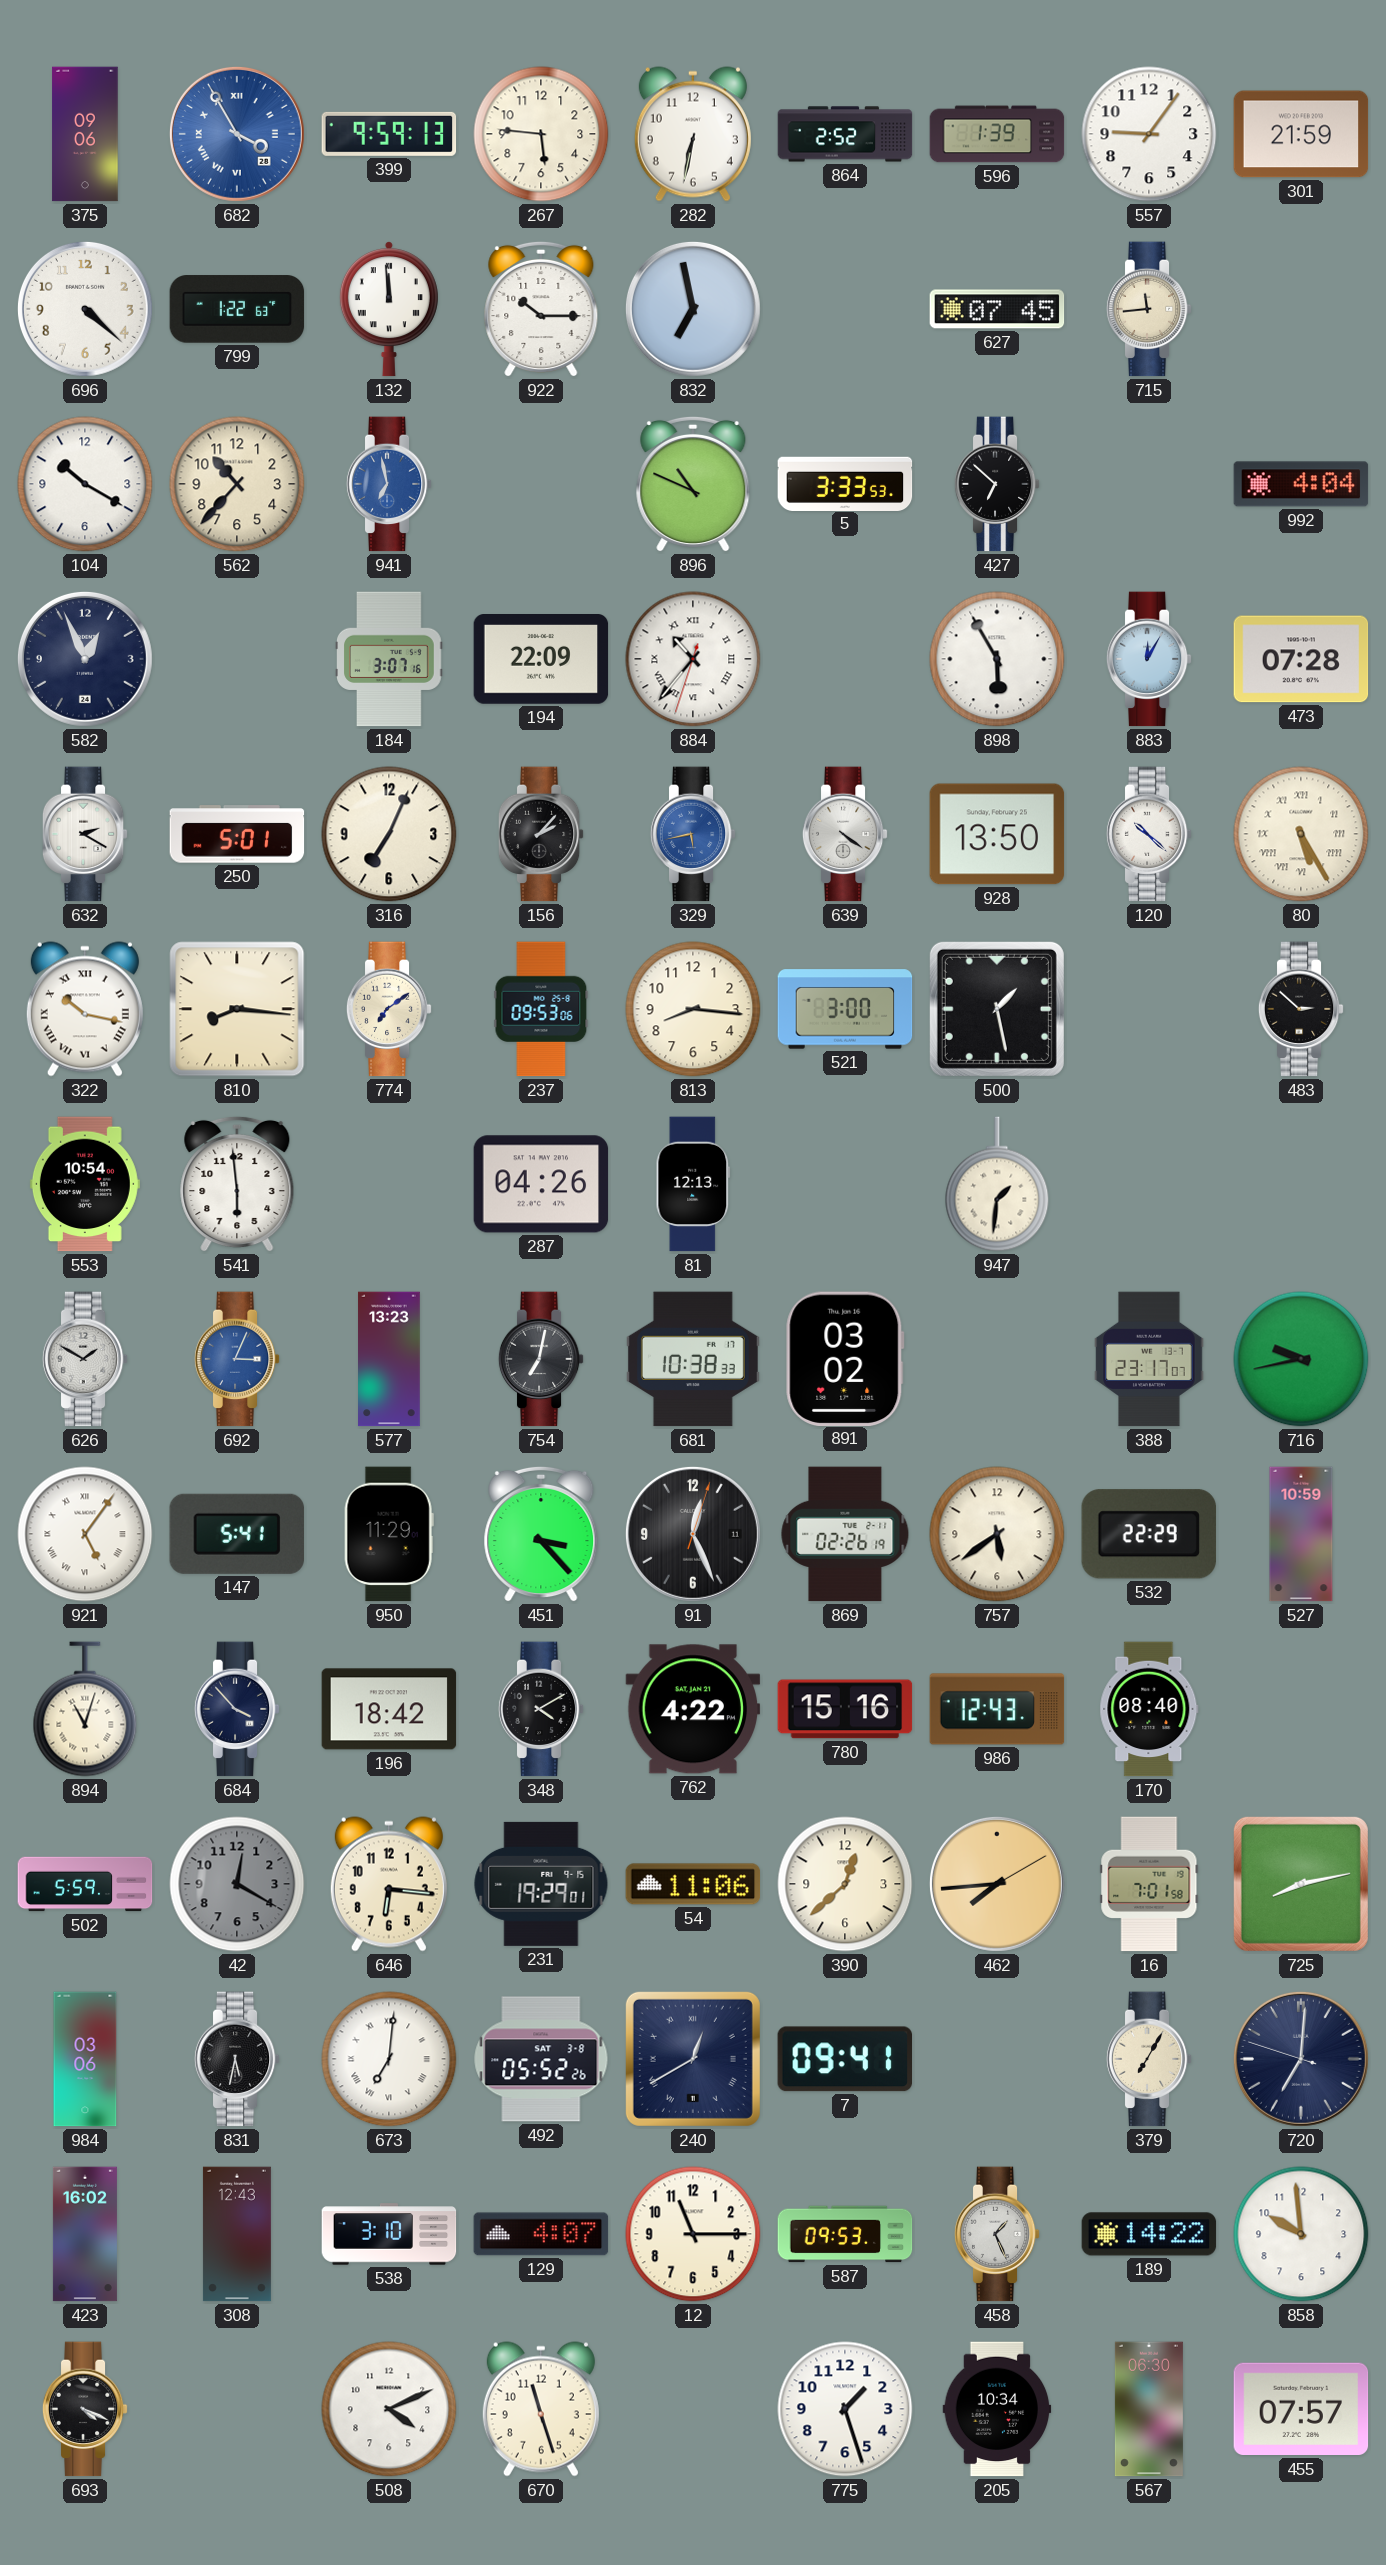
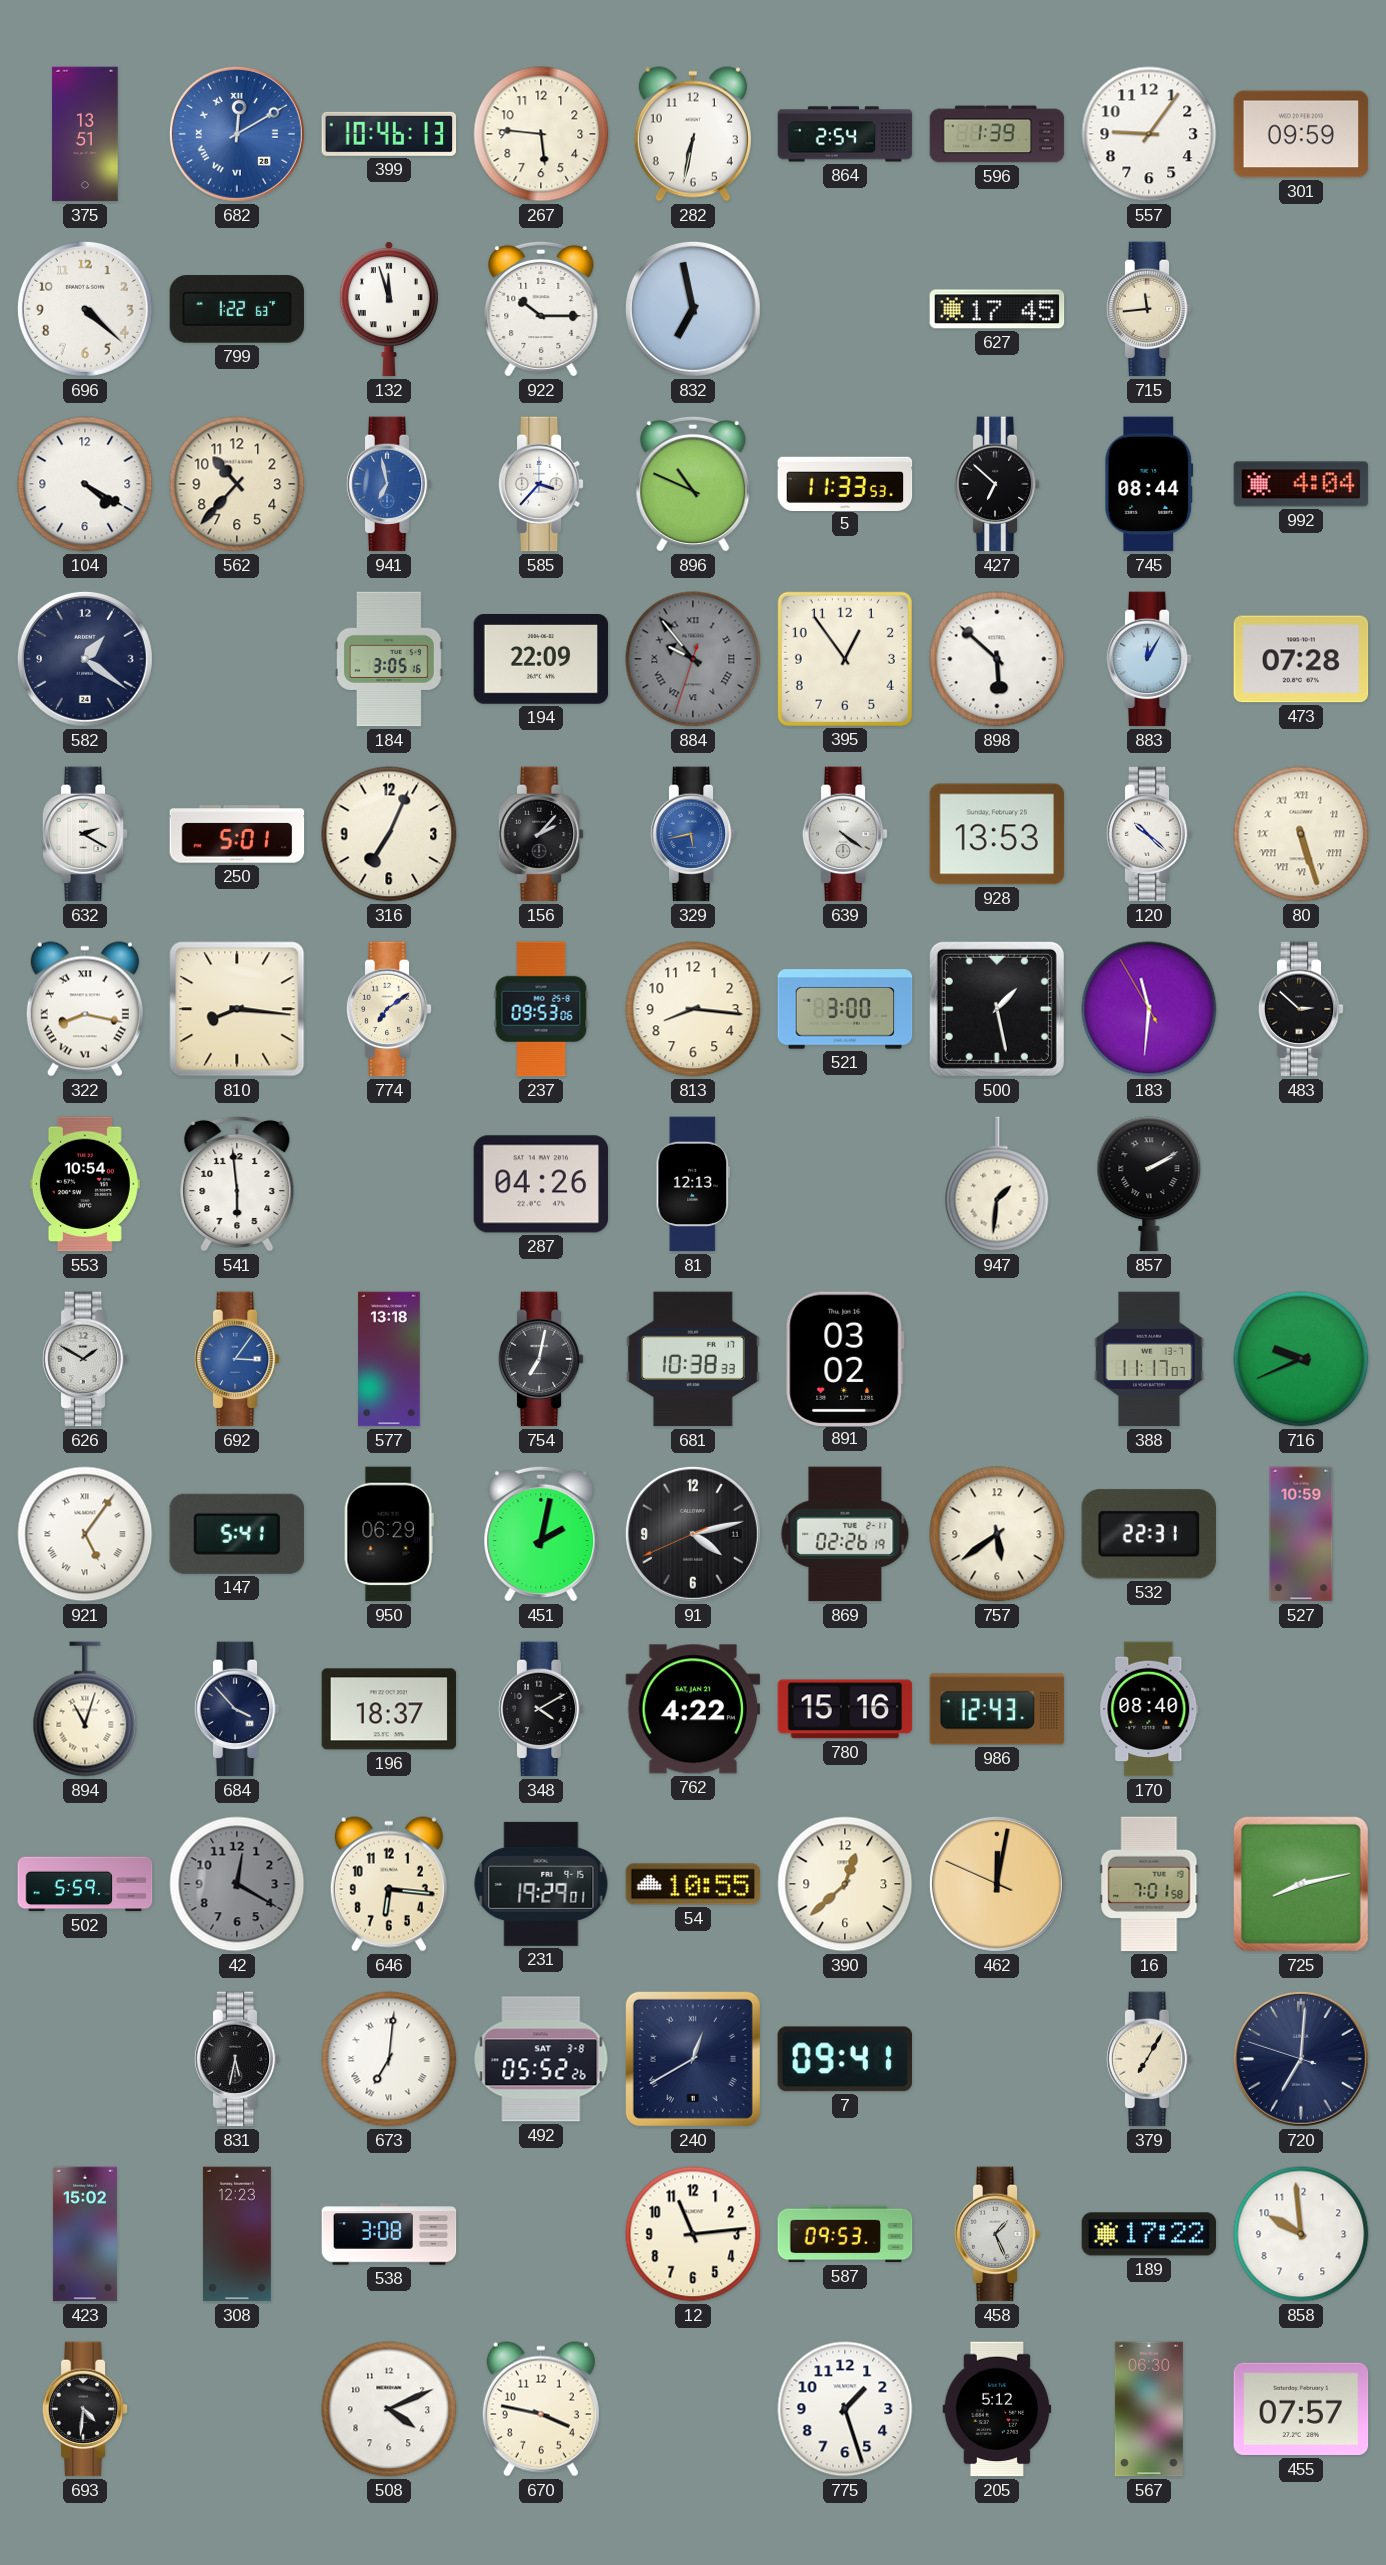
375: 09:06 -> 13:51 (85, 134)
682: 3:55 -> 12:10 (237, 134)
399: 9:59 -> 10:46 (389, 134)
864: 2:52 -> 2:54 (845, 134)
301: 21:59 -> 09:59 (1301, 134)
132: 11:59 -> 11:57 (389, 309)
627: 07:45 -> 17:45 (997, 309)
104: 10:20 -> 4:20 (85, 484)
585: none -> 3:37 (541, 484)
5: 3:33 -> 11:33 (845, 483)
745: none -> 08:44 (1149, 484)
582: 12:56 -> 1:21 (85, 659)
184: 3:07 -> 3:05 (390, 659)
884: 10:36 -> 9:53 (693, 659)
884 dial: white -> grey (693, 659)
395: none -> 12:54 (845, 659)
898: 5:55 -> 5:52 (997, 659)
928: 13:50 -> 13:53 (997, 834)
80: 5:25 -> 5:27 (1301, 834)
322: 10:17 -> 8:17 (85, 1009)
183: none -> 11:30 (1149, 1009)
857: none -> 2:10 (1149, 1184)
692: 3:04 -> 3:06 (237, 1359)
577: 13:23 -> 13:18 (389, 1359)
388: 23:17 -> 11:17 (1149, 1359)
716: 9:43 -> 9:41 (1301, 1359)
950: 11:29 -> 06:29 (389, 1534)
451: 3:23 -> 2:02 (541, 1534)
91: 12:26 -> 4:12 (693, 1534)
532: 22:29 -> 22:31 (1149, 1534)
196: 18:42 -> 18:37 (389, 1709)
54: 11:06 -> 10:55 (693, 1884)
462: 7:44 -> 12:01 (997, 1884)
984: 03:06 -> none (85, 2059)
423: 16:02 -> 15:02 (85, 2234)
308: 12:43 -> 12:23 (237, 2234)
538: 3:10 -> 3:08 (389, 2234)
129: 4:07 -> none (541, 2234)
12: 11:15 -> 11:14 (693, 2234)
189: 14:22 -> 17:22 (1149, 2234)
693: 4:19 -> 4:31 (85, 2409)
670: 11:27 -> 3:47 (541, 2409)
205: 10:34 -> 5:12 (997, 2409)
